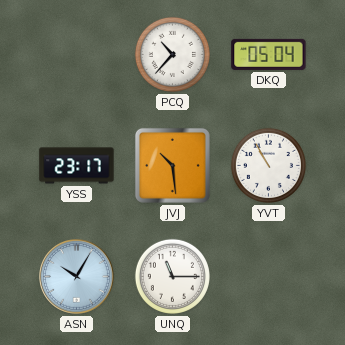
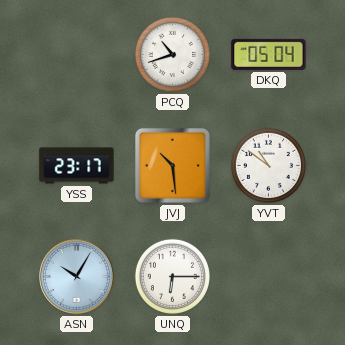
PCQ: 10:37 -> 10:42 (172, 54)
YVT: 10:55 -> 10:51 (268, 165)
UNQ: 11:15 -> 6:15 (172, 276)
